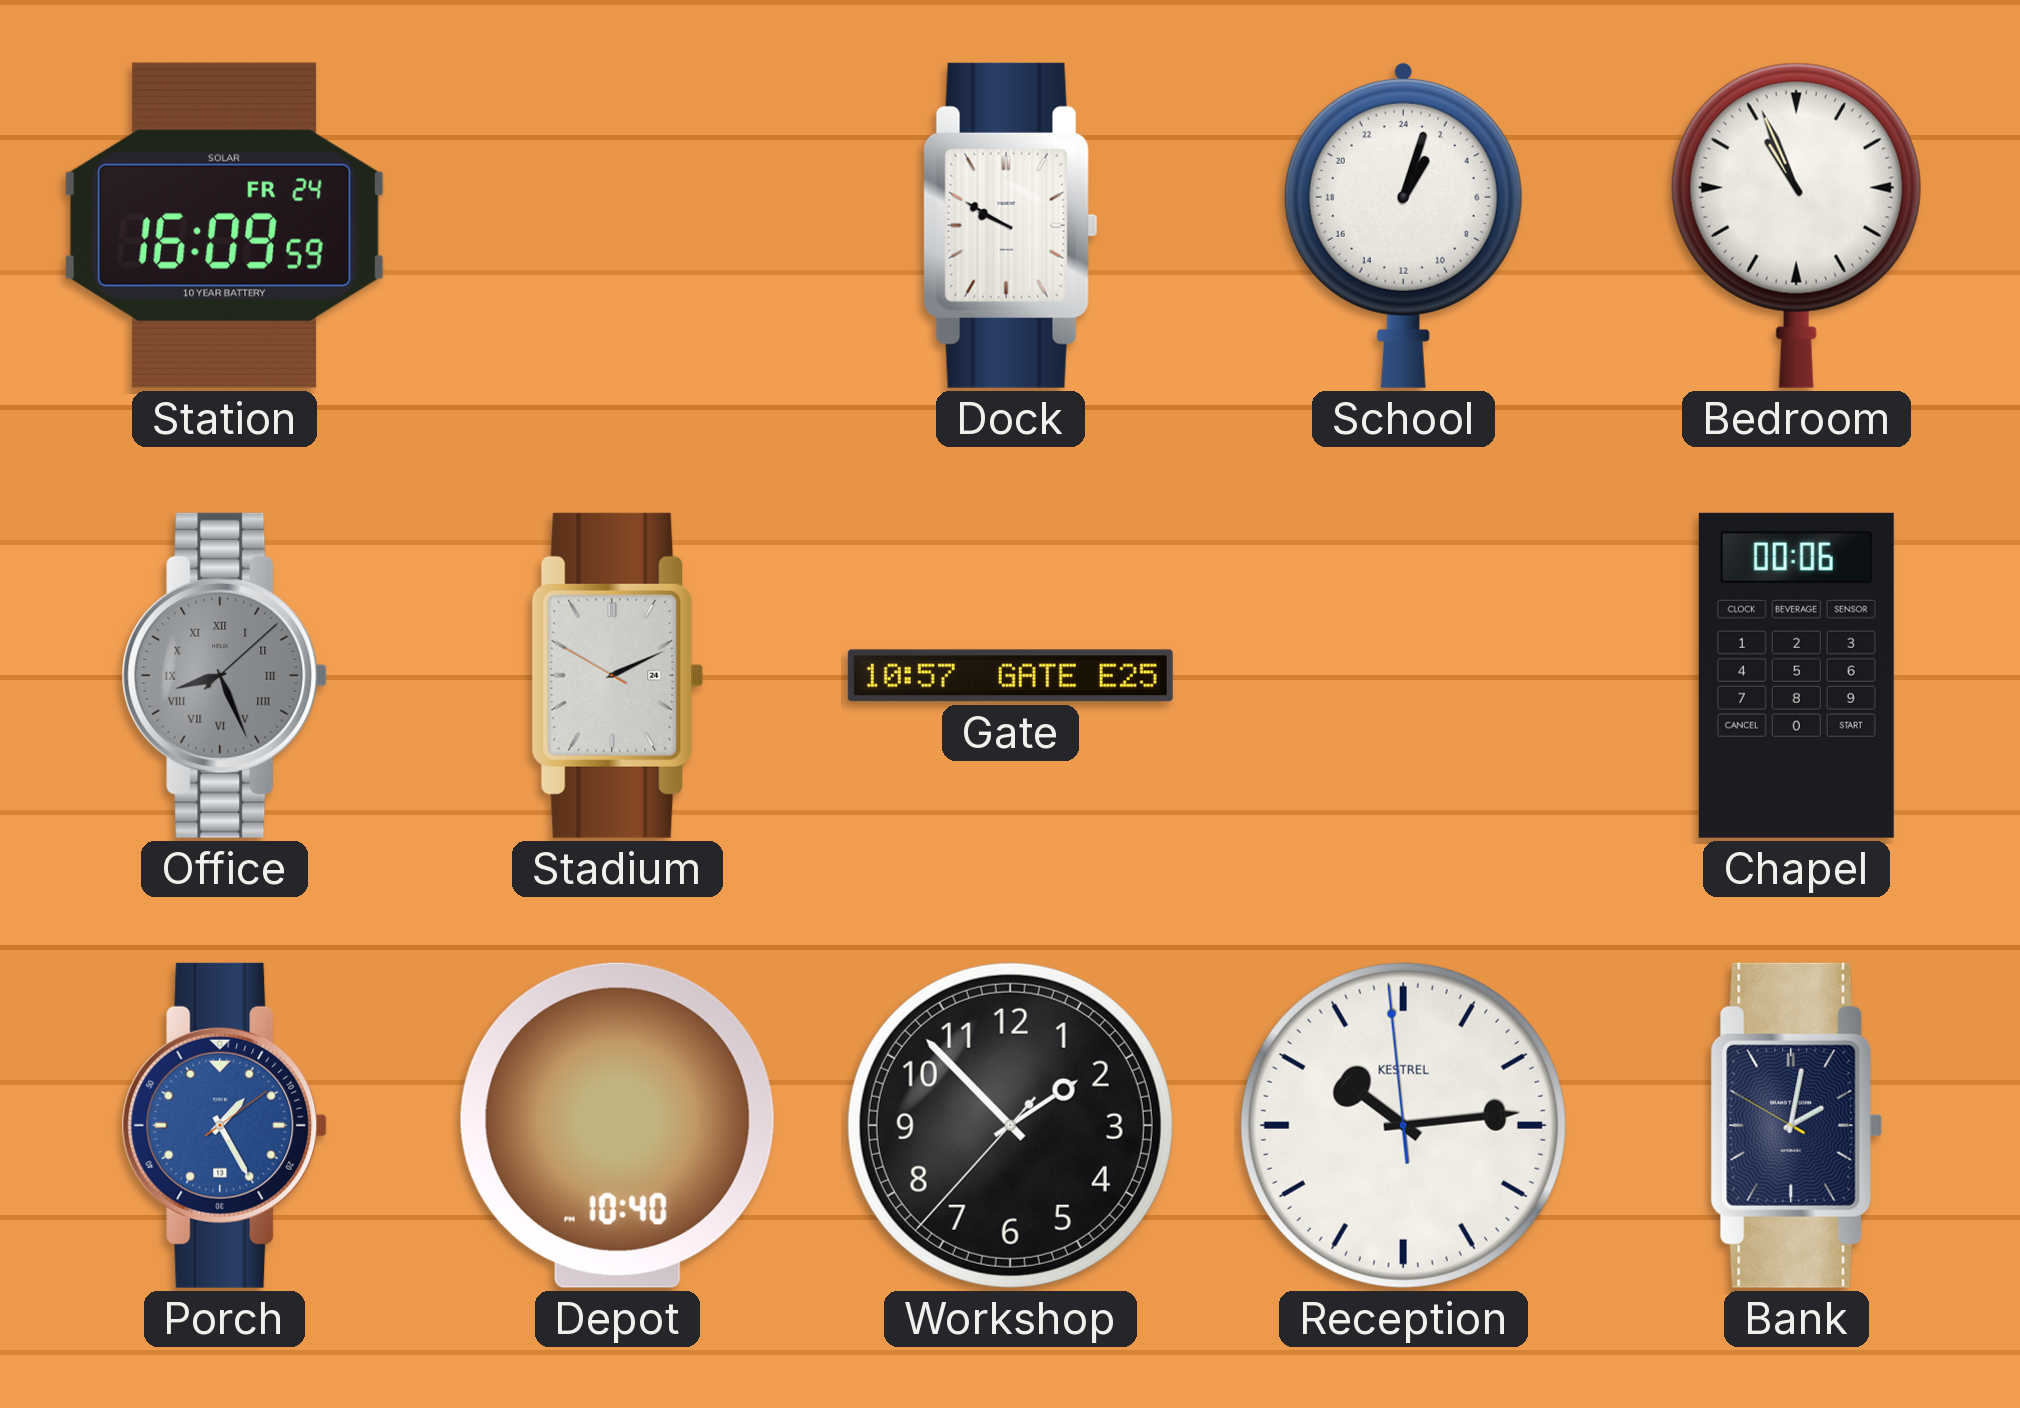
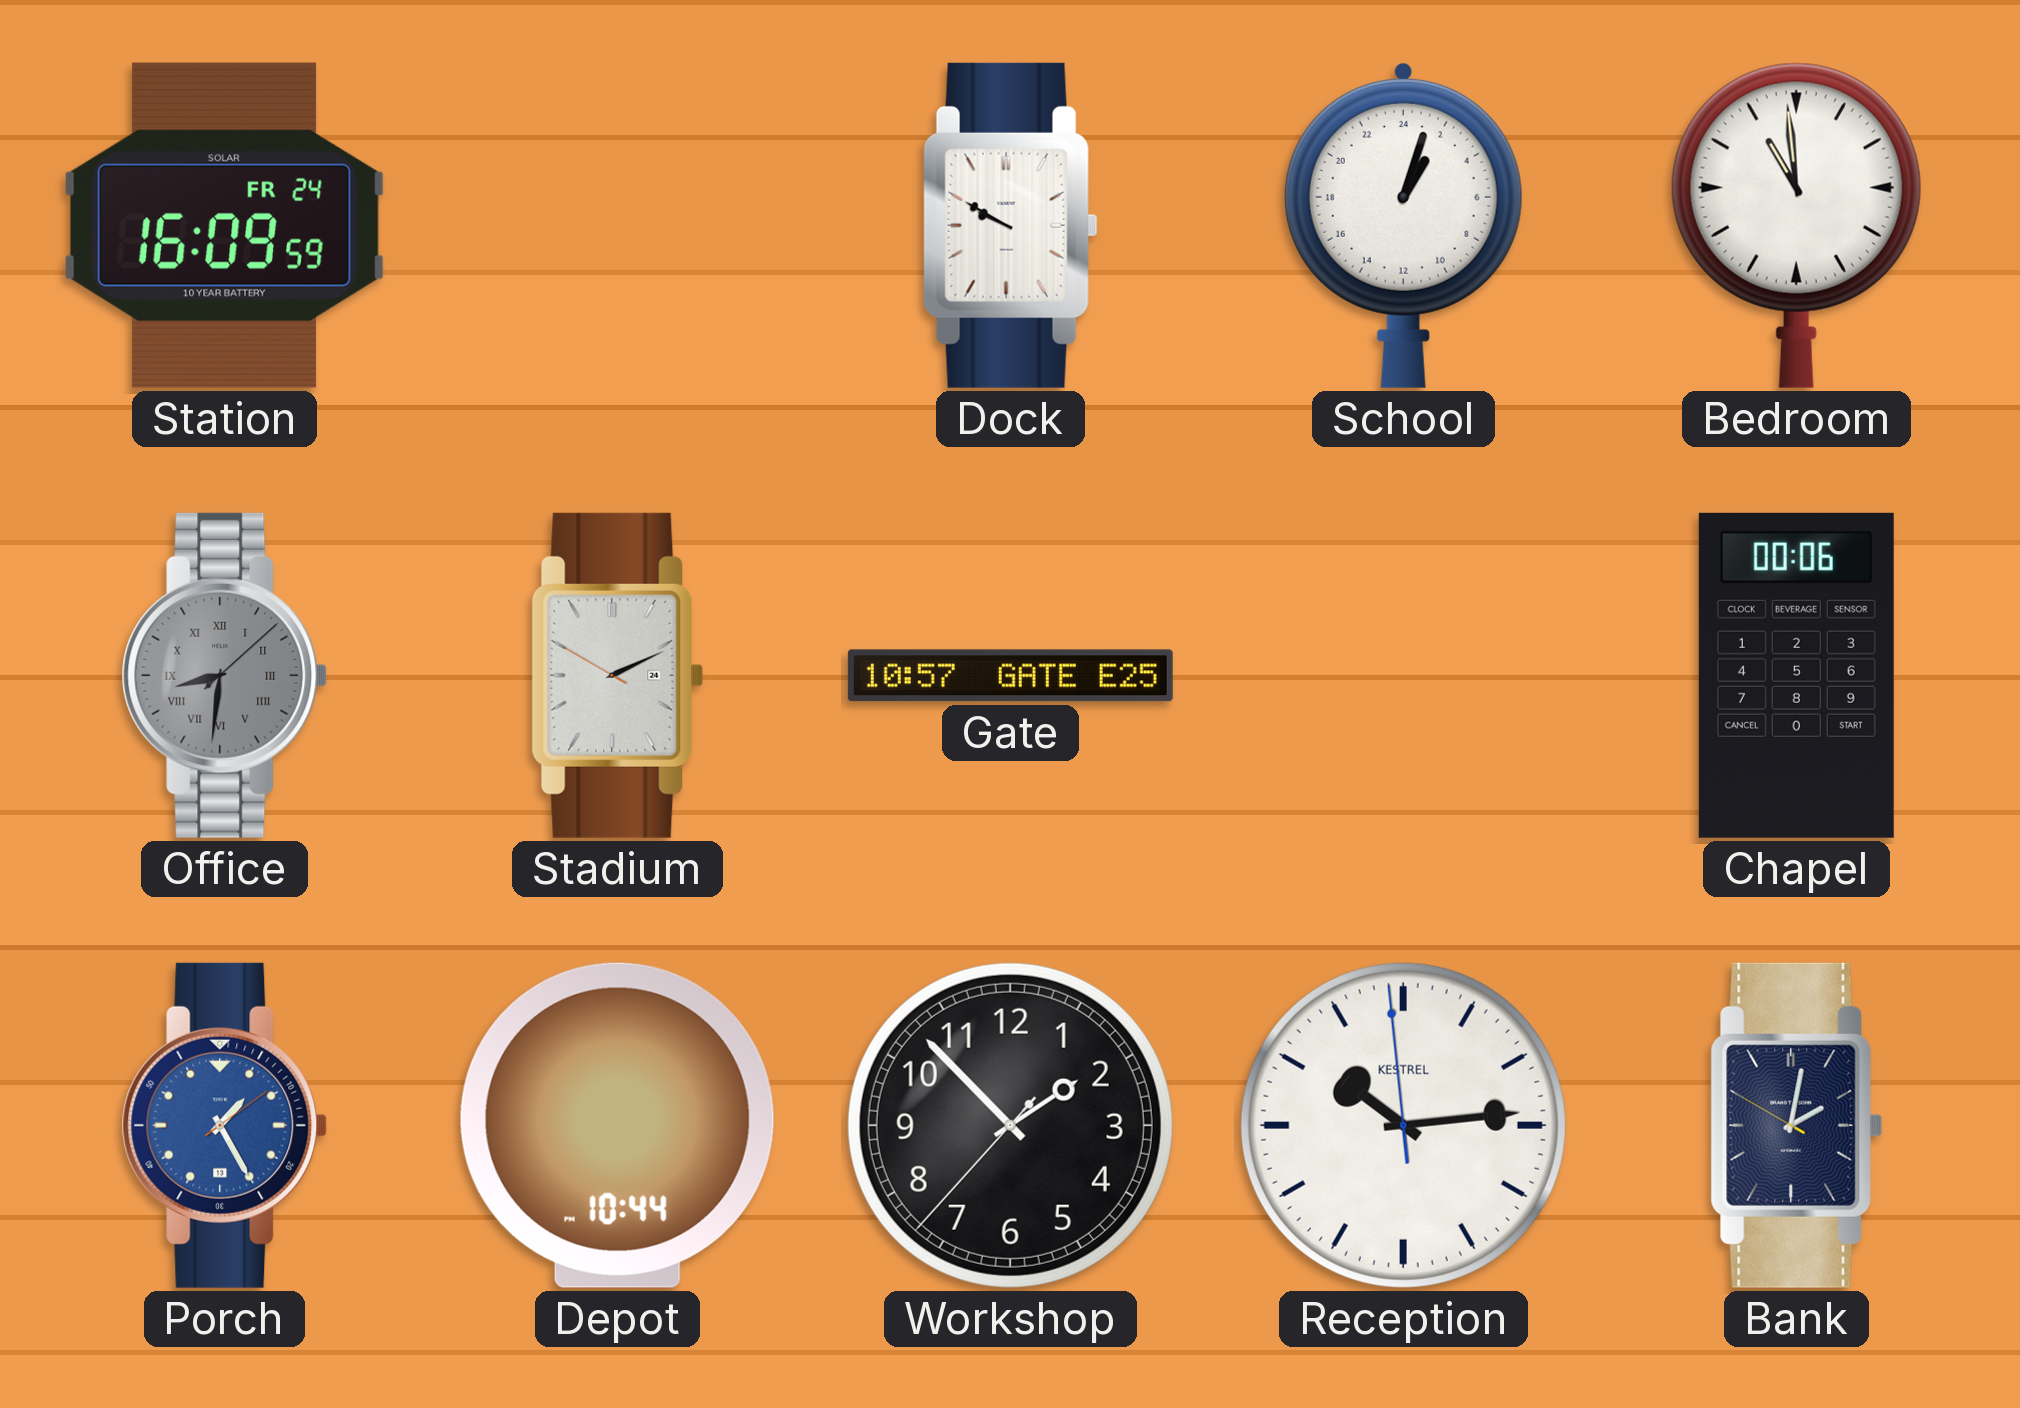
Bedroom: 10:56 -> 10:59 (1796, 225)
Office: 8:26 -> 8:31 (225, 675)
Depot: 10:40 -> 10:44 (617, 1125)
